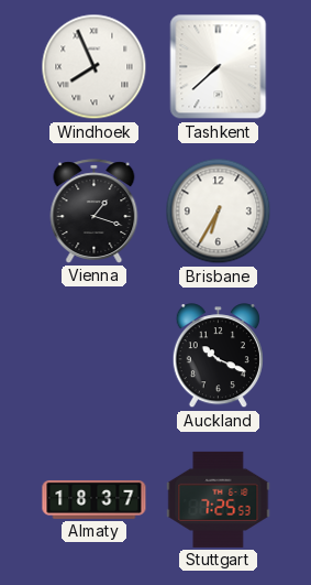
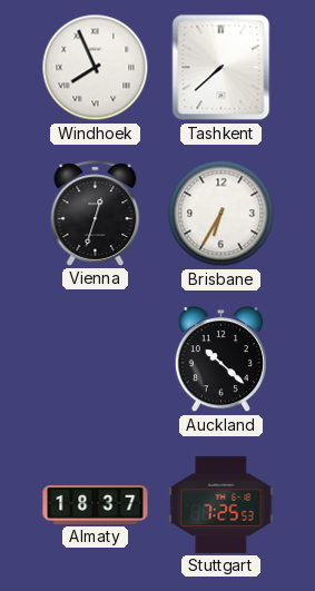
Vienna: 1:18 -> 12:33 (96, 214)
Auckland: 10:19 -> 10:22 (220, 359)
